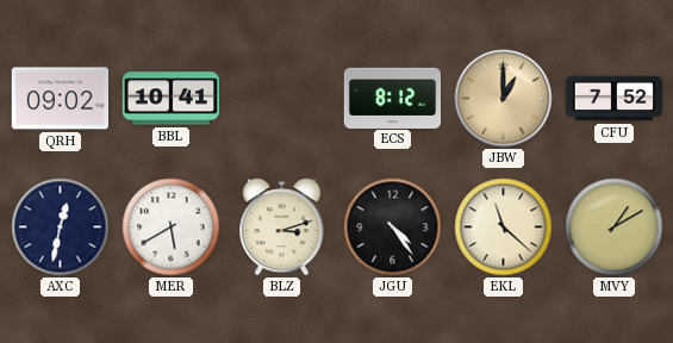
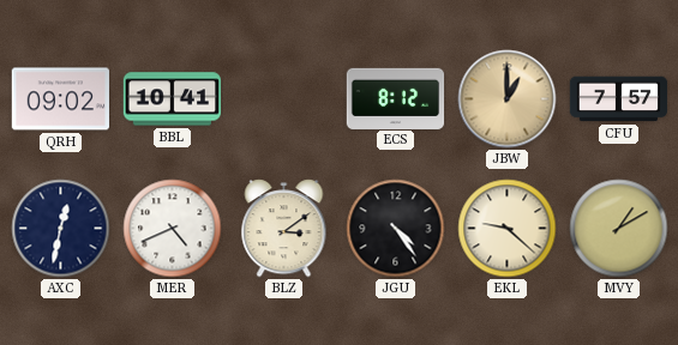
CFU: 7:52 -> 7:57 (619, 99)
MER: 5:40 -> 4:41 (173, 229)
BLZ: 3:12 -> 3:09 (284, 229)
EKL: 11:22 -> 9:22 (508, 229)
